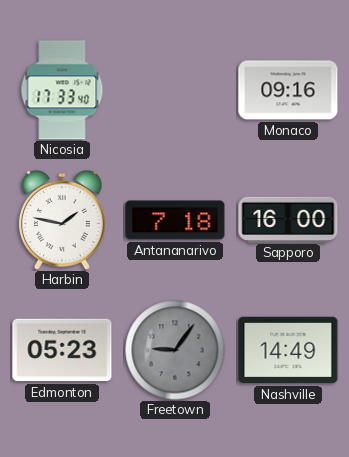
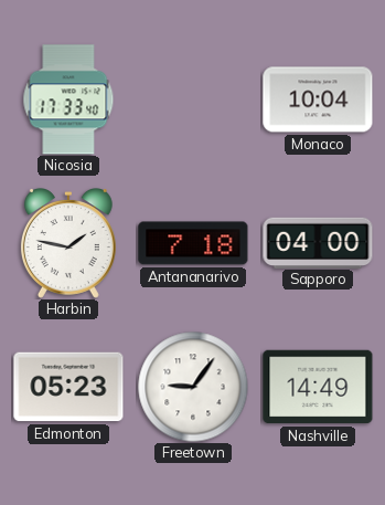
Monaco: 09:16 -> 10:04 (318, 99)
Sapporo: 16:00 -> 04:00 (318, 242)
Freetown dial: grey -> white (193, 387)
